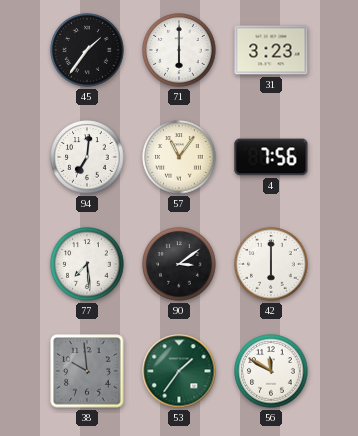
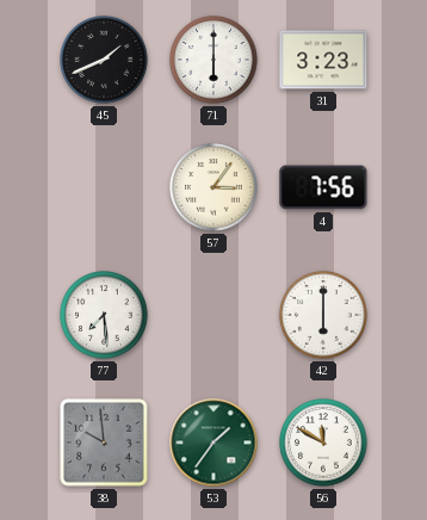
45: 1:36 -> 1:41 (104, 60)
94: 7:01 -> none (87, 157)
57: 11:06 -> 3:06 (213, 187)
90: 3:09 -> none (179, 264)
